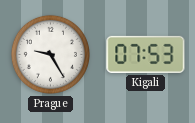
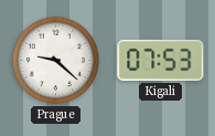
Prague: 9:25 -> 9:22 (55, 60)
